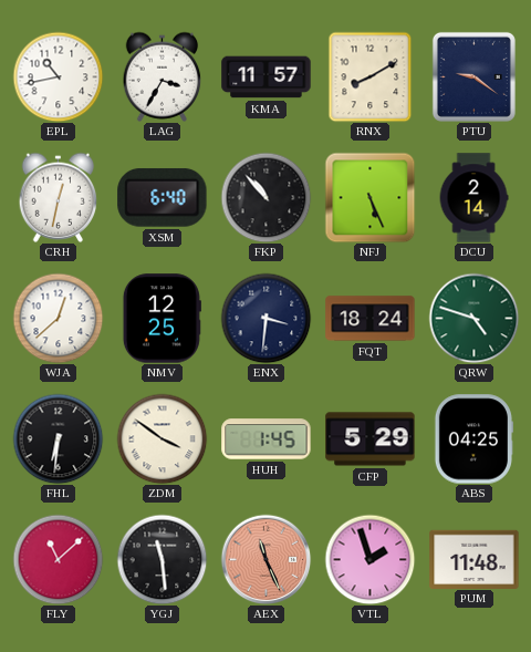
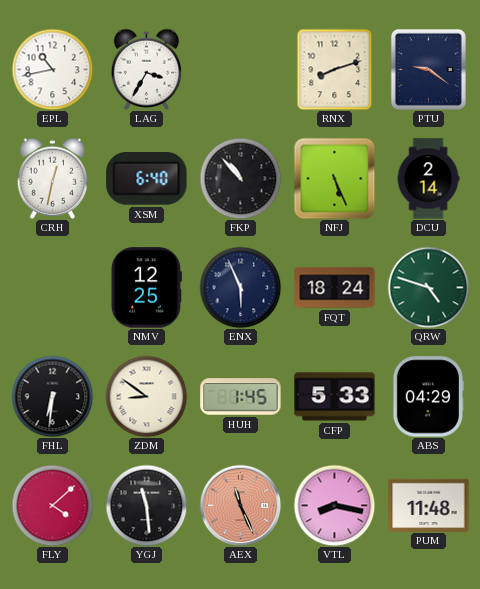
KMA: 11:57 -> none (267, 77)
RNX: 8:10 -> 8:12 (335, 69)
WJA: 12:38 -> none (58, 318)
ENX: 3:31 -> 5:56 (240, 287)
ZDM: 3:51 -> 8:51 (146, 396)
CFP: 5:29 -> 5:33 (335, 397)
ABS: 04:25 -> 04:29 (428, 397)
FLY: 11:08 -> 4:08 (52, 505)
VTL: 1:57 -> 8:17 (334, 505)
